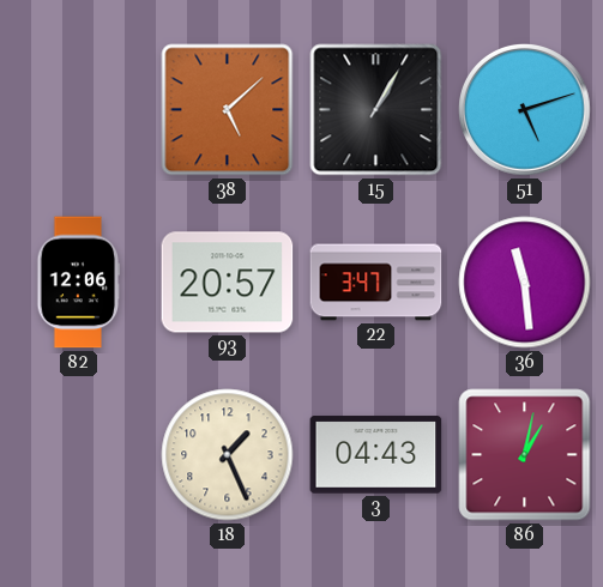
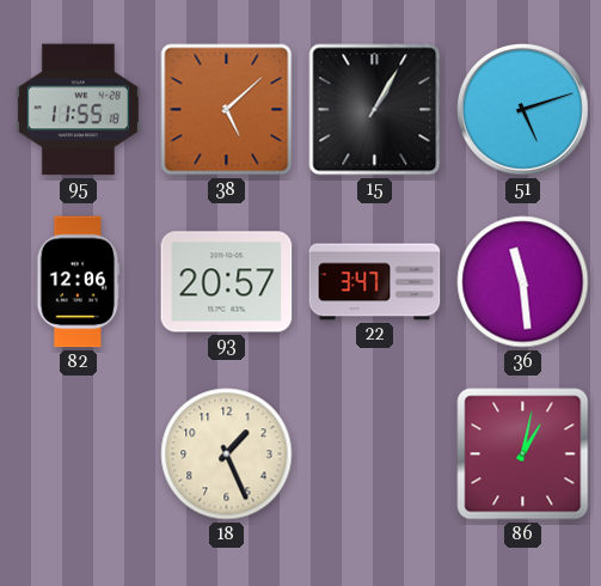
95: none -> 11:55 (78, 110)
3: 04:43 -> none (376, 455)
